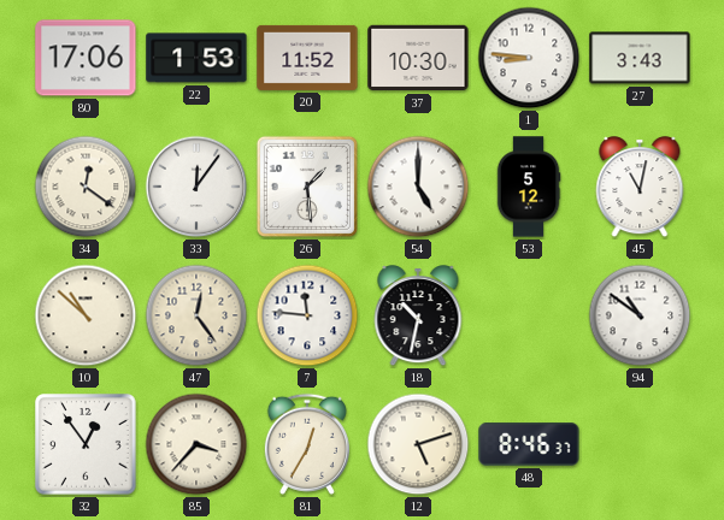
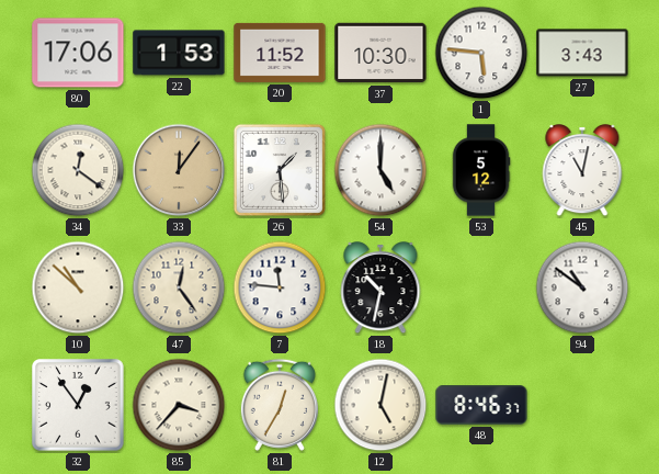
1: 8:46 -> 5:46 (481, 53)
33 dial: white -> champagne (179, 170)
12: 5:12 -> 5:02 (380, 405)
